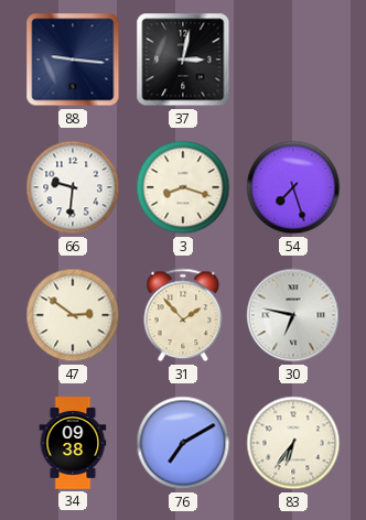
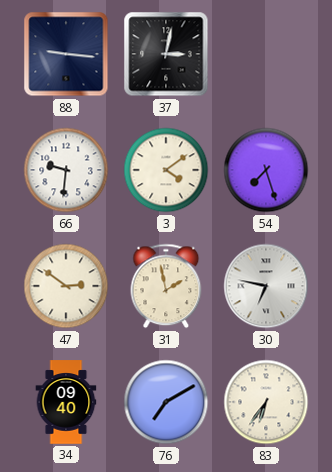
3: 8:18 -> 4:09 (166, 170)
31: 1:53 -> 1:58 (166, 286)
34: 09:38 -> 09:40 (66, 402)
